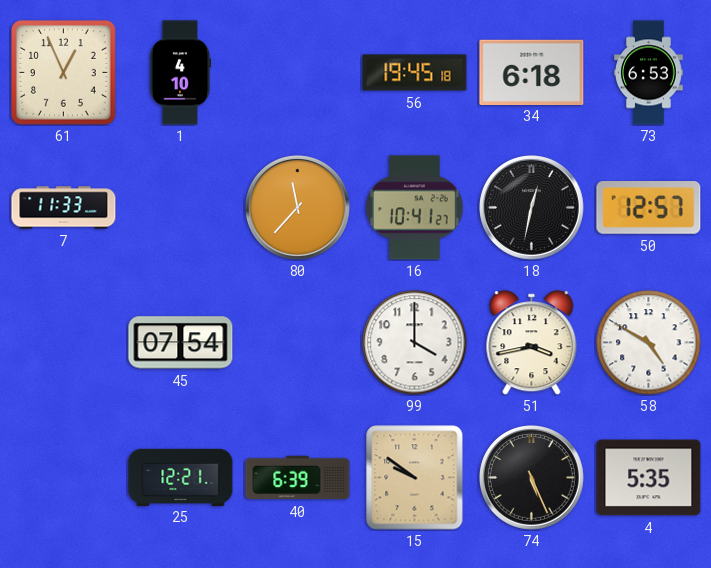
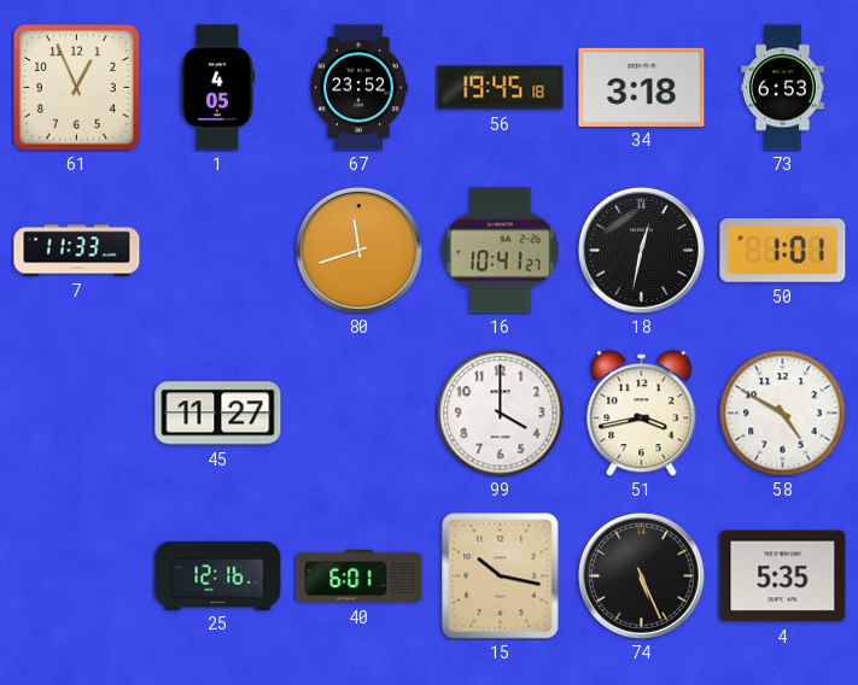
1: 4:10 -> 4:05 (217, 88)
67: none -> 23:52 (360, 88)
34: 6:18 -> 3:18 (642, 87)
80: 11:37 -> 11:42 (360, 251)
50: 12:57 -> 1:01 (783, 251)
45: 07:54 -> 11:27 (218, 414)
25: 12:21 -> 12:16 (218, 575)
40: 6:39 -> 6:01 (360, 576)
15: 9:51 -> 10:17 (501, 576)
